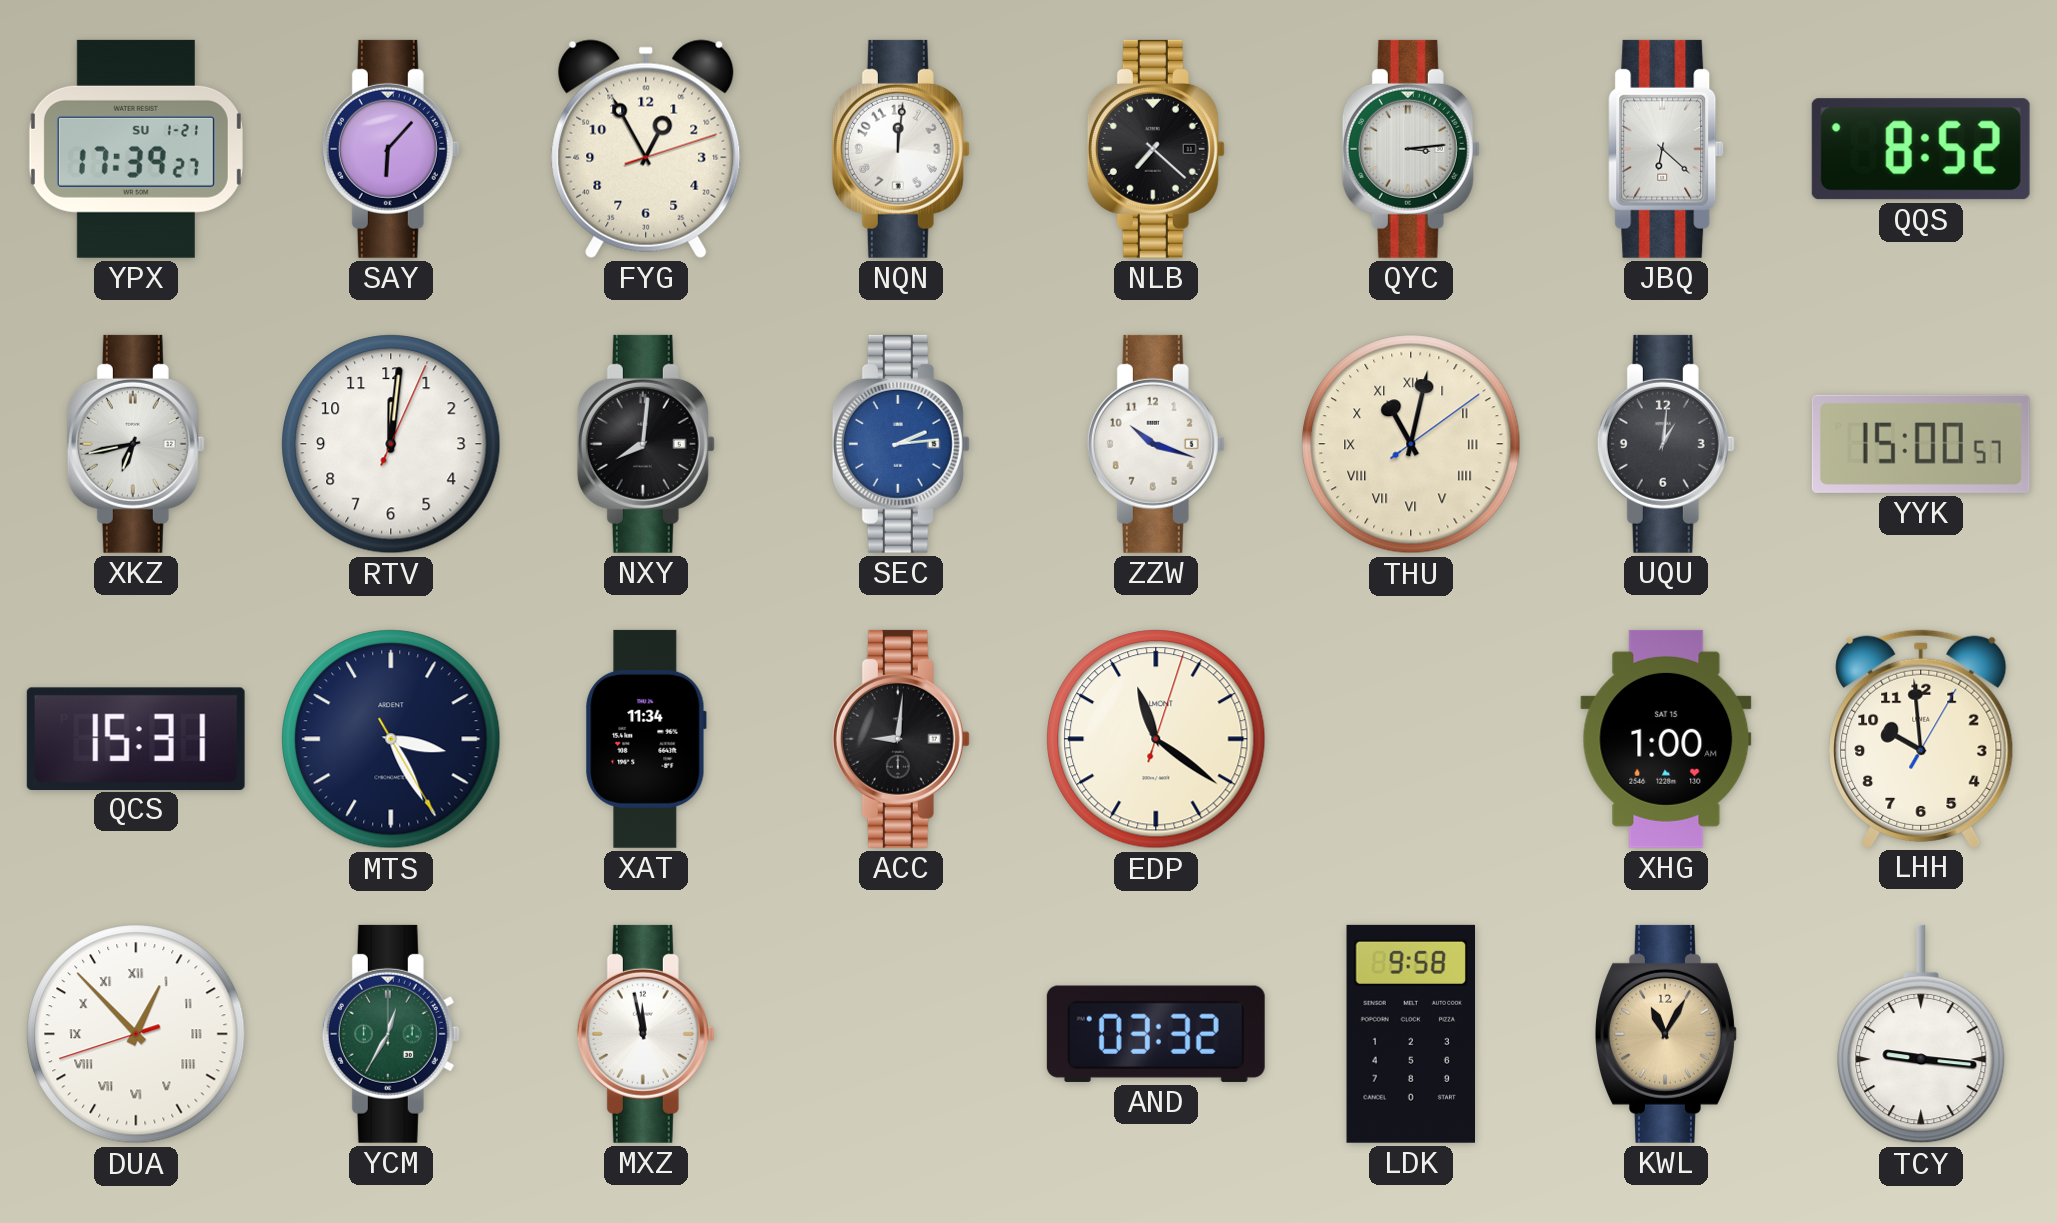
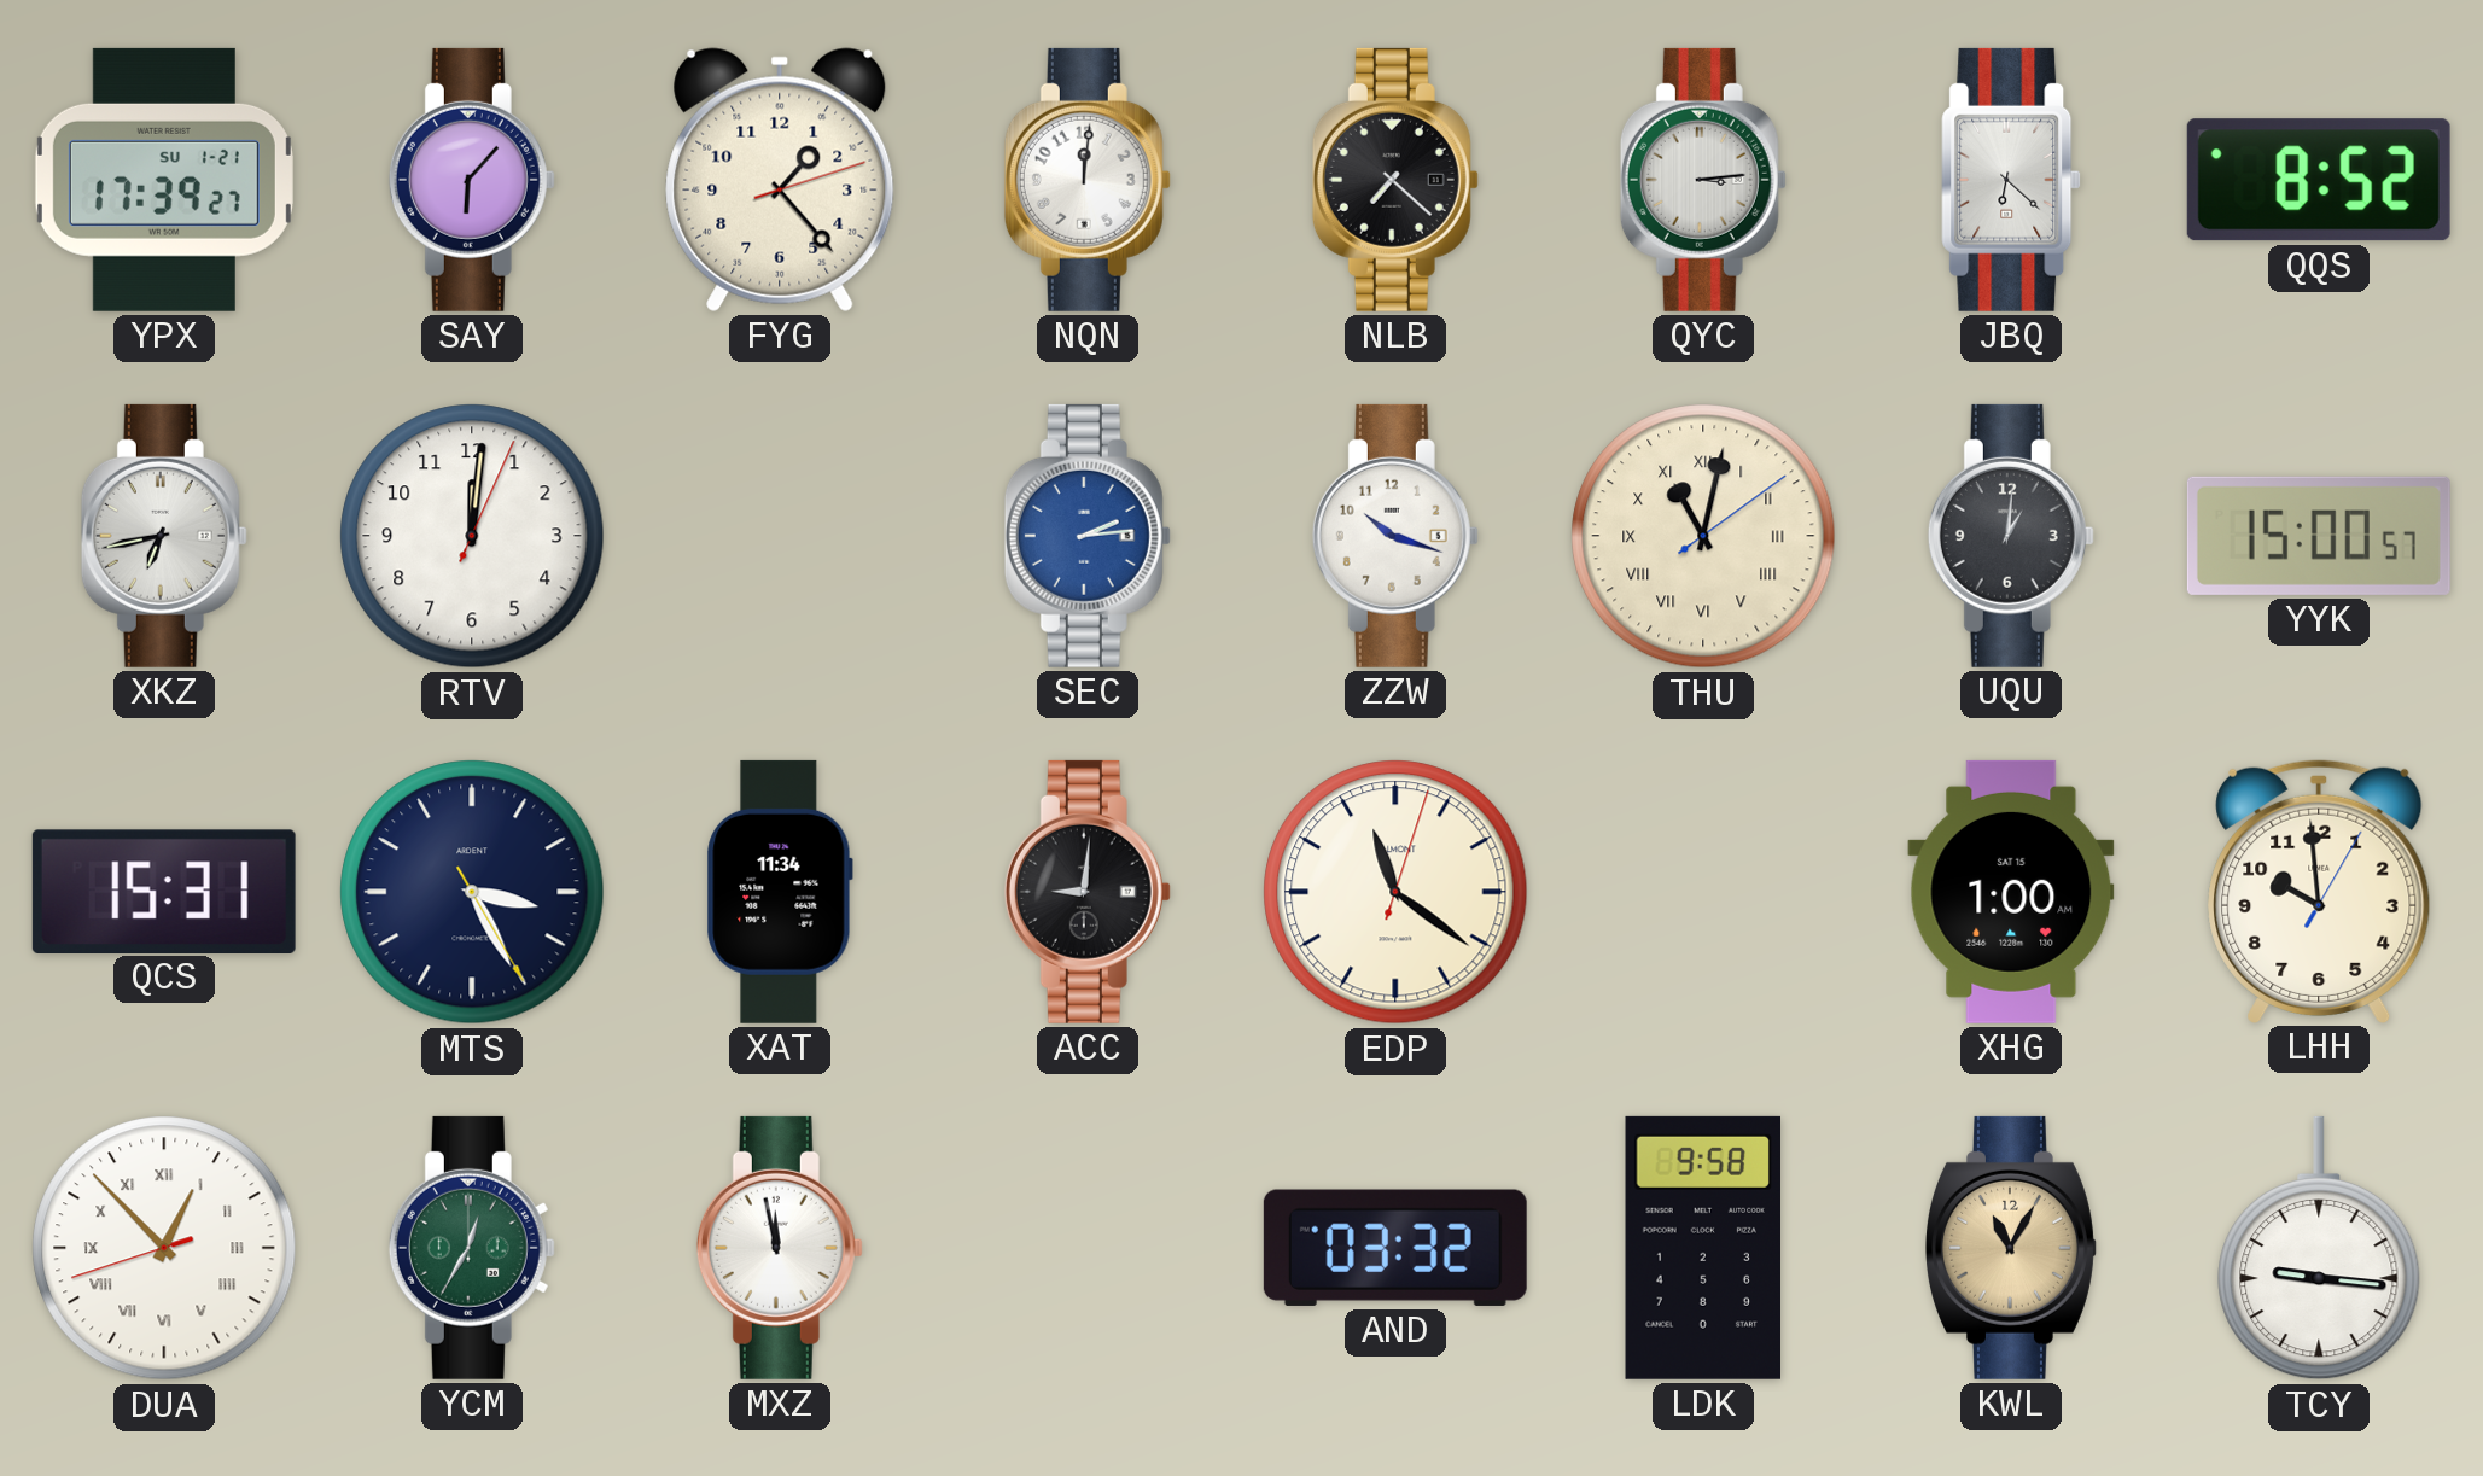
FYG: 12:55 -> 1:23 (780, 180)
NXY: 8:01 -> none (646, 444)
